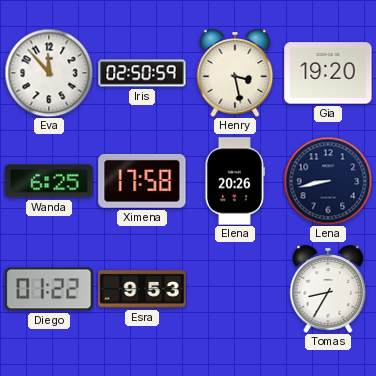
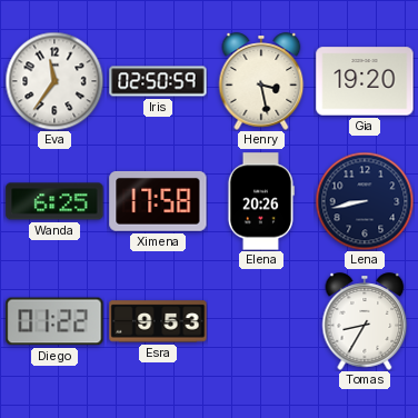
Eva: 11:53 -> 11:36 (54, 81)
